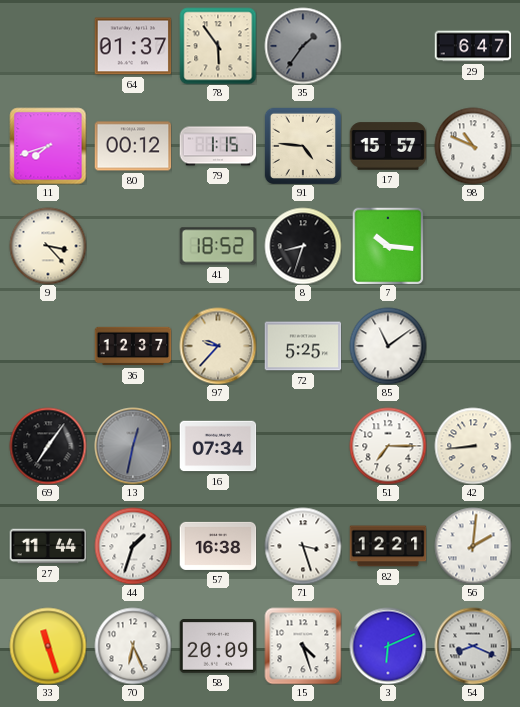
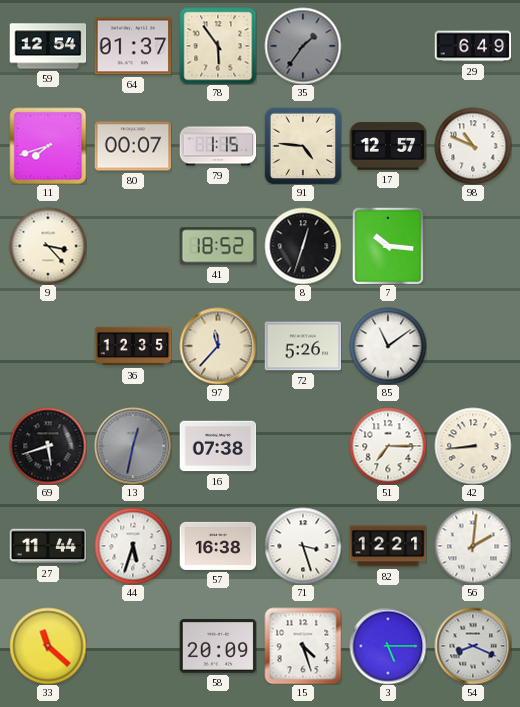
59: none -> 12:54 (48, 46)
29: 6:47 -> 6:49 (473, 46)
80: 00:12 -> 00:07 (133, 146)
17: 15:57 -> 12:57 (388, 146)
8: 8:33 -> 12:33 (303, 246)
36: 12:37 -> 12:35 (133, 346)
97: 9:37 -> 11:37 (218, 346)
72: 5:25 -> 5:26 (303, 346)
69: 7:06 -> 5:42 (48, 446)
16: 07:34 -> 07:38 (218, 446)
44: 1:33 -> 5:33 (133, 546)
33: 11:27 -> 11:22 (48, 646)
70: 6:26 -> none (133, 646)
3: 6:11 -> 5:15 (388, 646)
